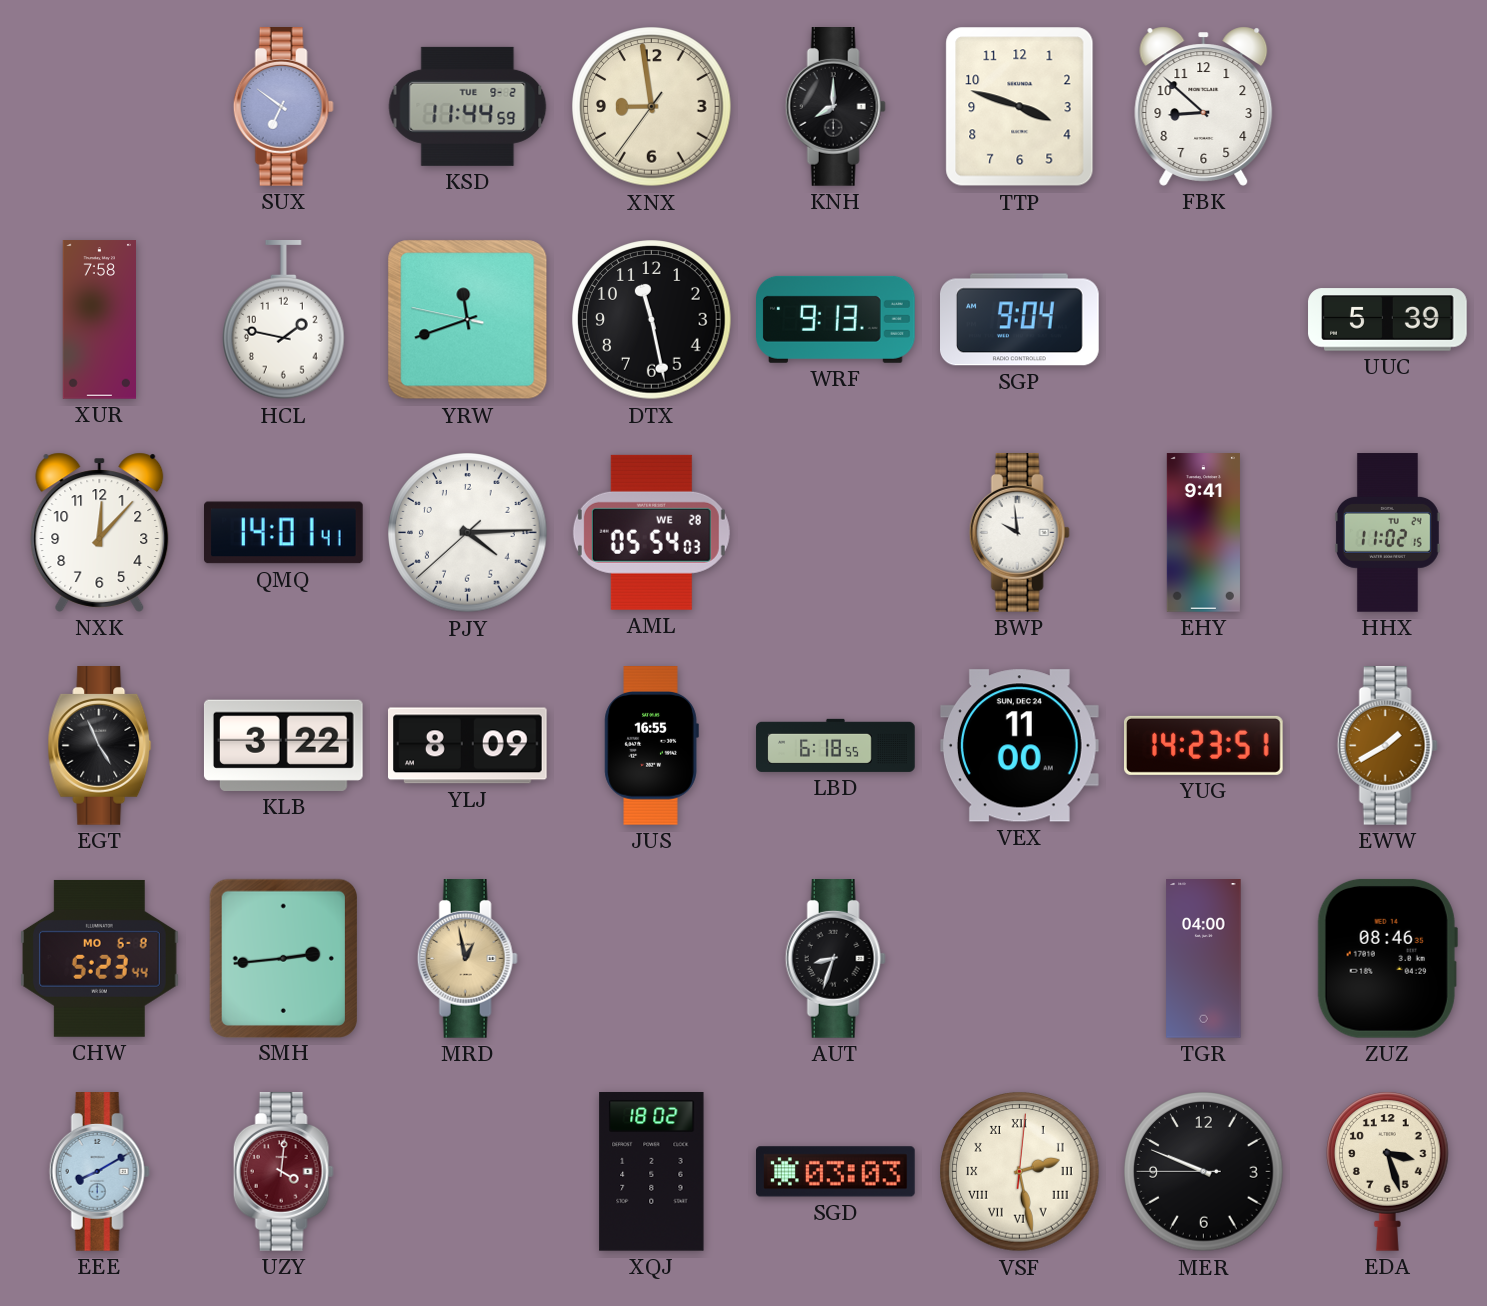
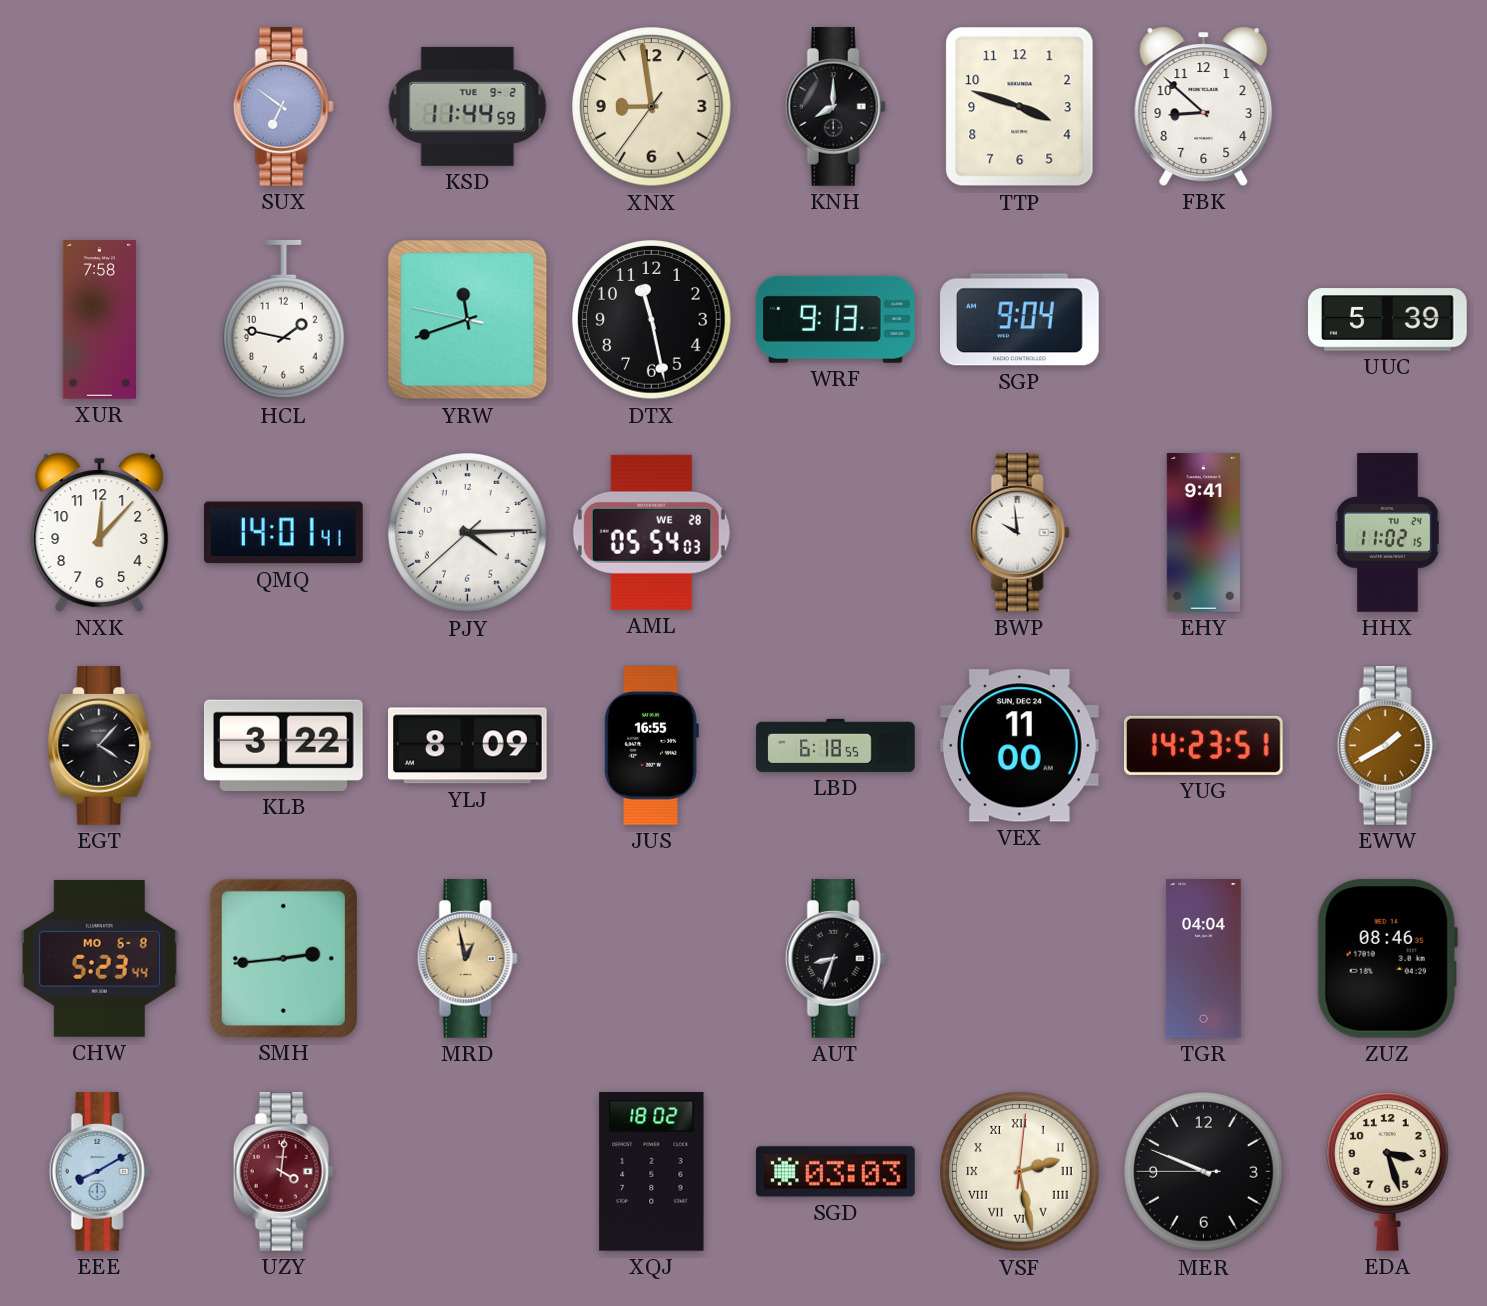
EGT: 4:56 -> 4:07 (100, 746)
TGR: 04:00 -> 04:04 (1204, 959)
